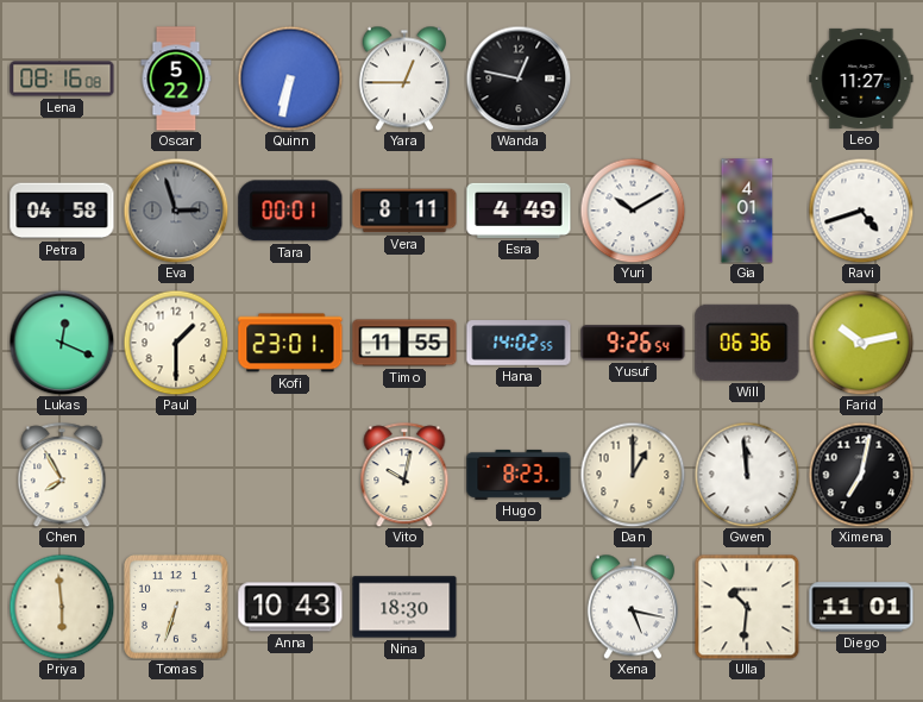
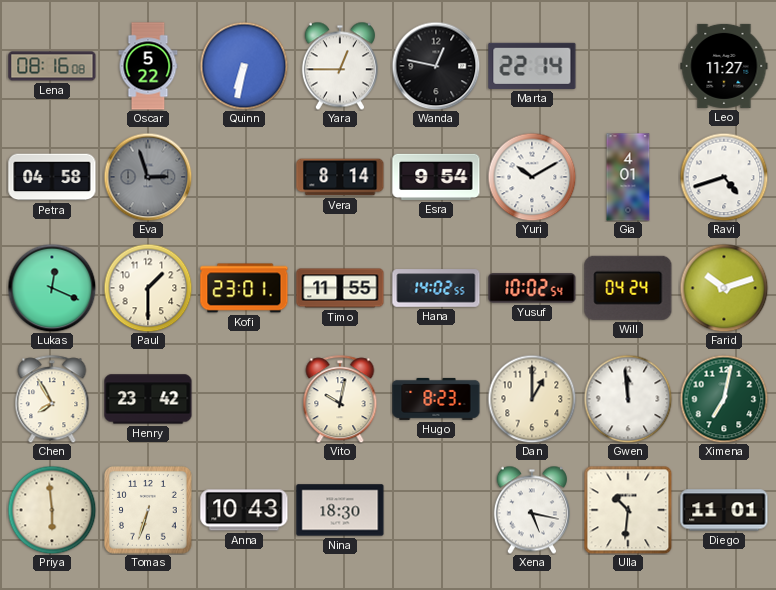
Marta: none -> 22:14 (532, 66)
Tara: 00:01 -> none (290, 211)
Vera: 8:11 -> 8:14 (340, 177)
Esra: 4:49 -> 9:54 (436, 177)
Yusuf: 9:26 -> 10:02 (532, 288)
Will: 06:36 -> 04:24 (628, 288)
Farid: 10:13 -> 10:12 (724, 288)
Henry: none -> 23:42 (148, 399)
Ximena dial: black -> green (724, 399)
